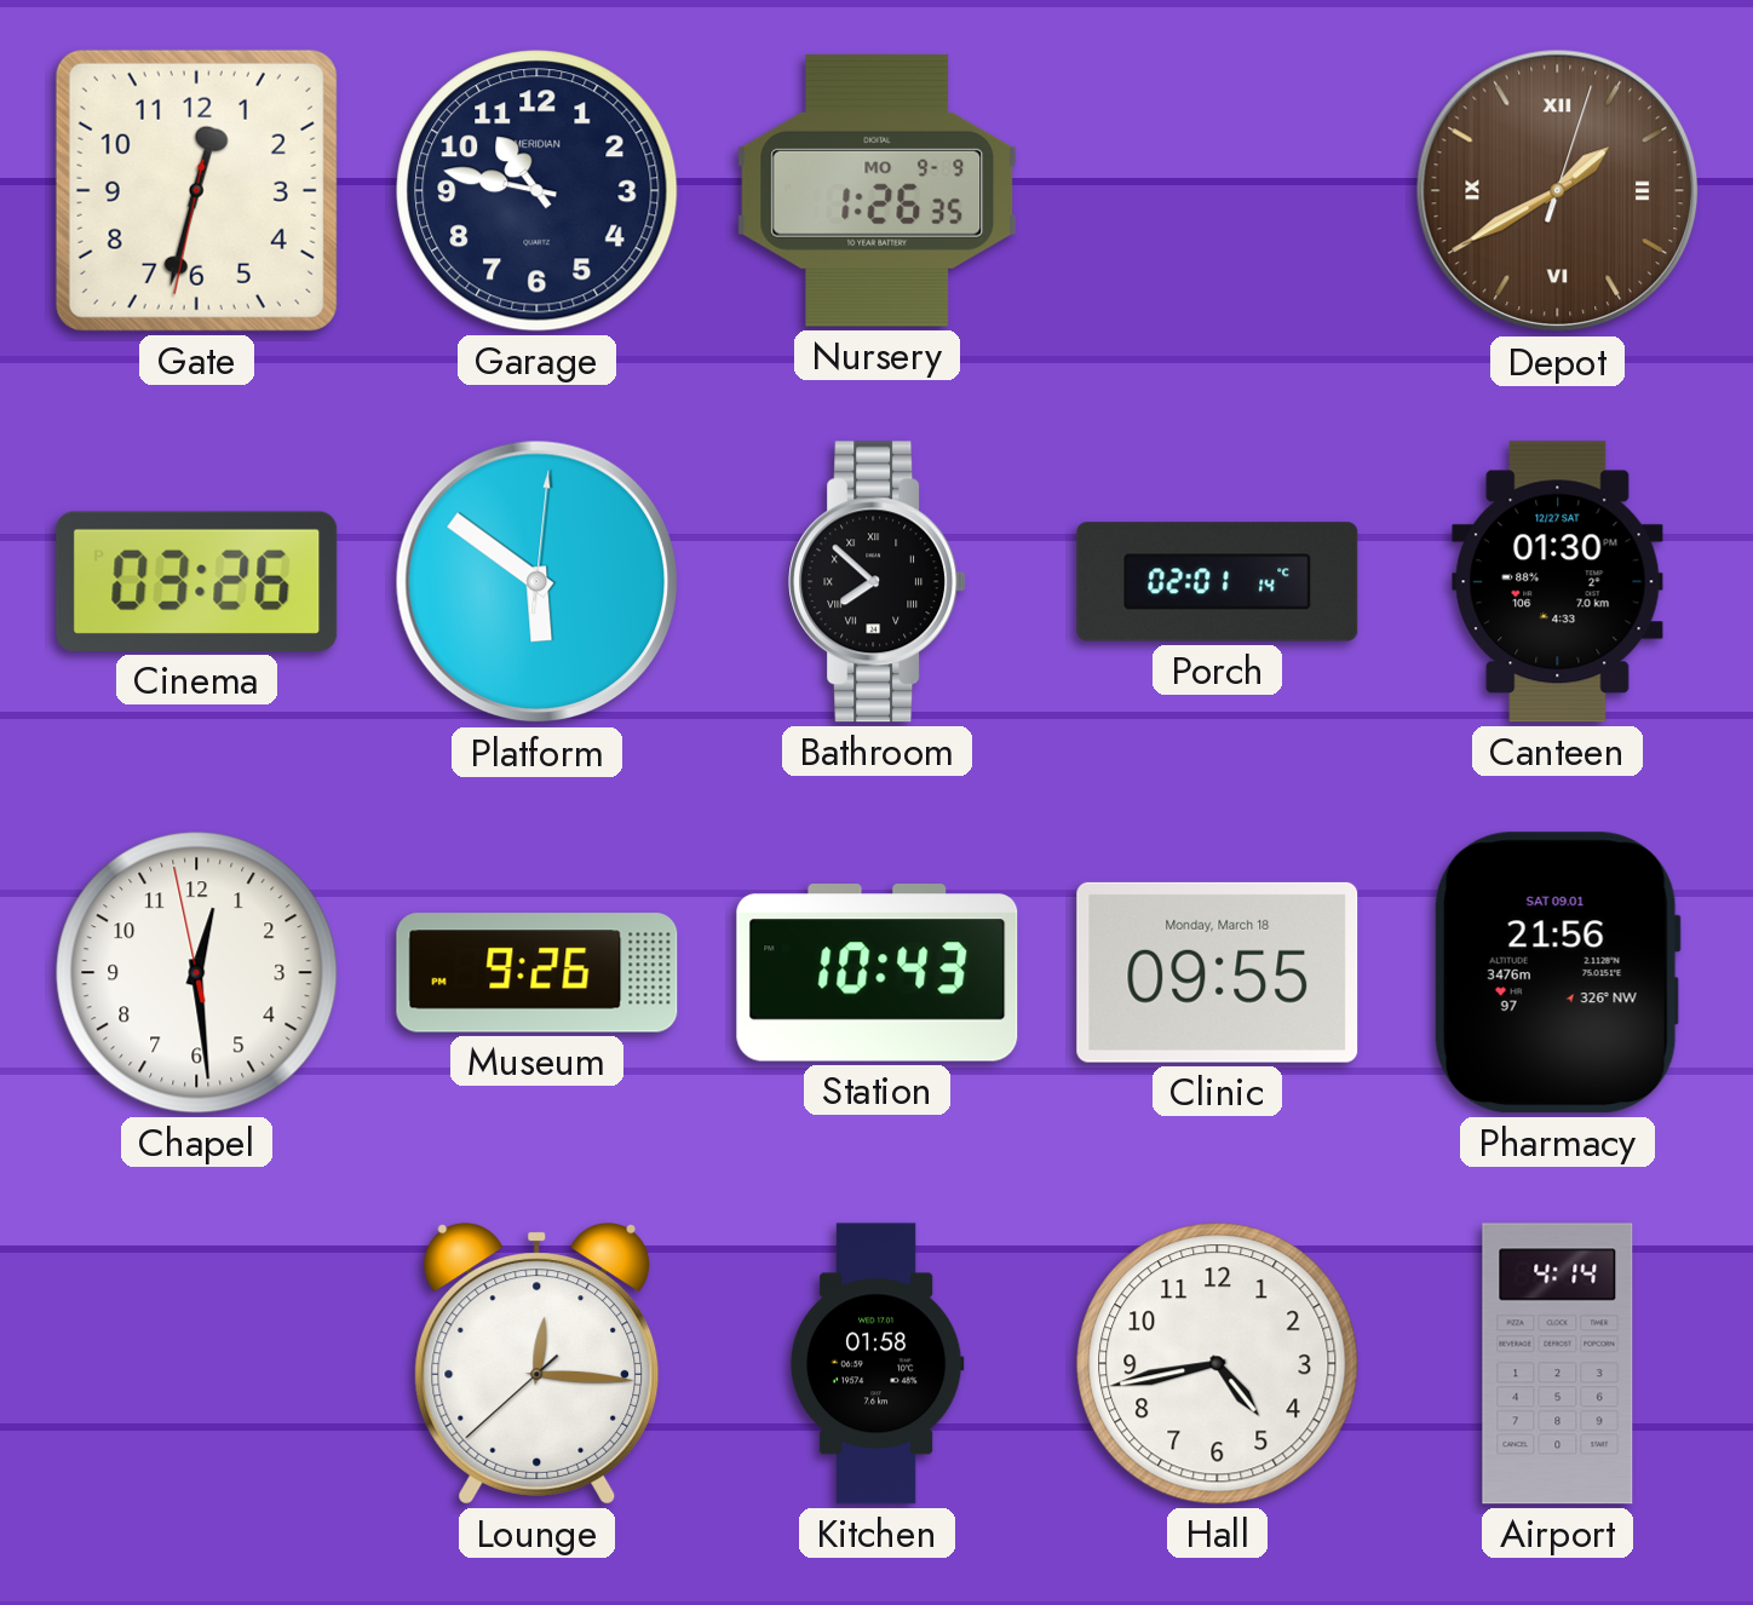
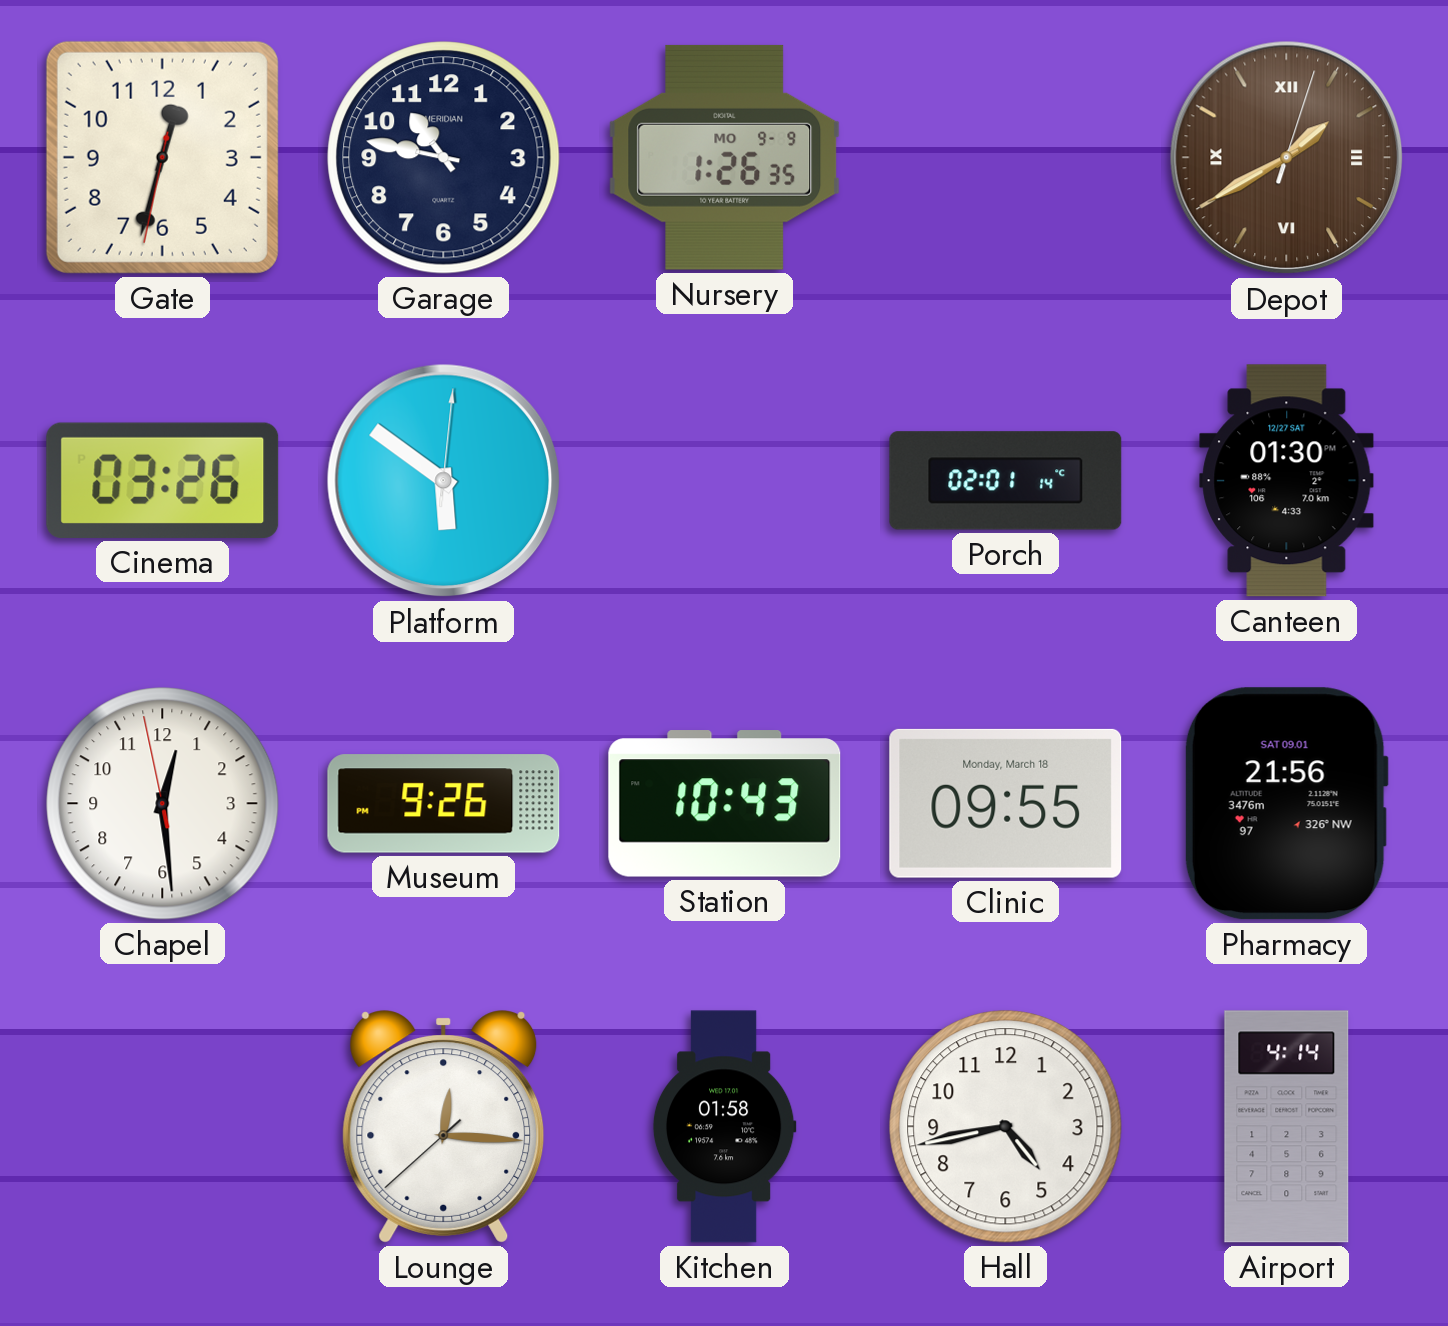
Bathroom: 7:52 -> none (878, 582)
